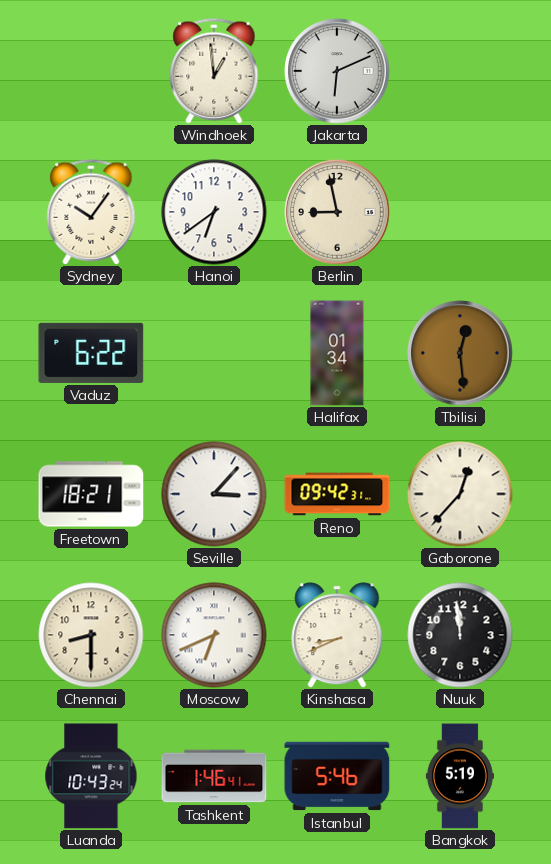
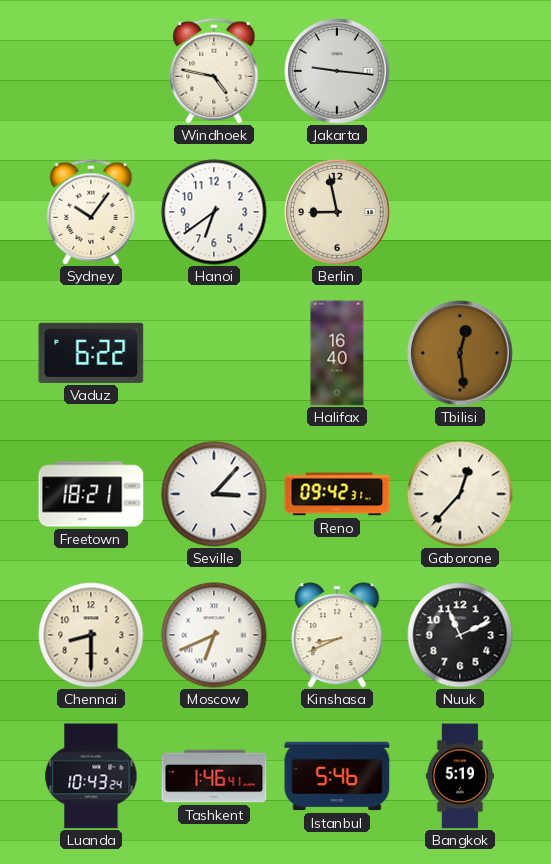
Windhoek: 12:59 -> 4:47 (214, 71)
Jakarta: 6:11 -> 9:16 (337, 71)
Halifax: 01:34 -> 16:40 (337, 353)
Nuuk: 11:59 -> 11:11 (460, 635)
